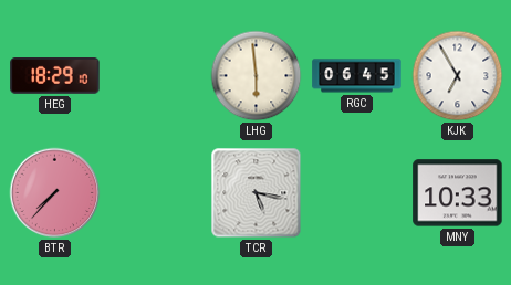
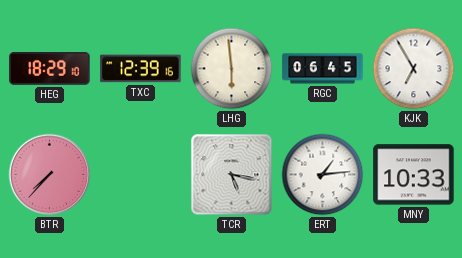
TXC: none -> 12:39 (141, 69)
ERT: none -> 1:14 (323, 175)
